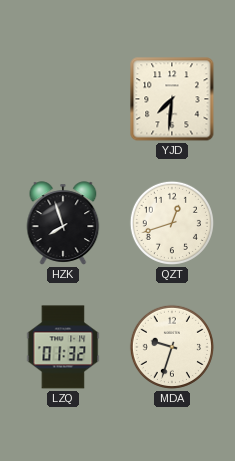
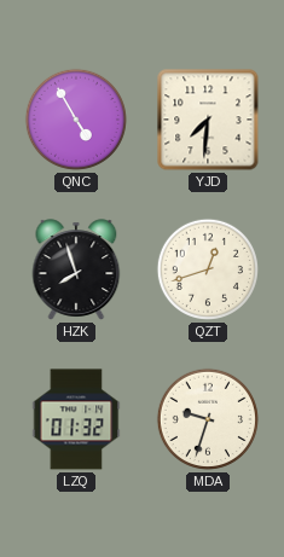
QNC: none -> 4:55 (76, 120)
